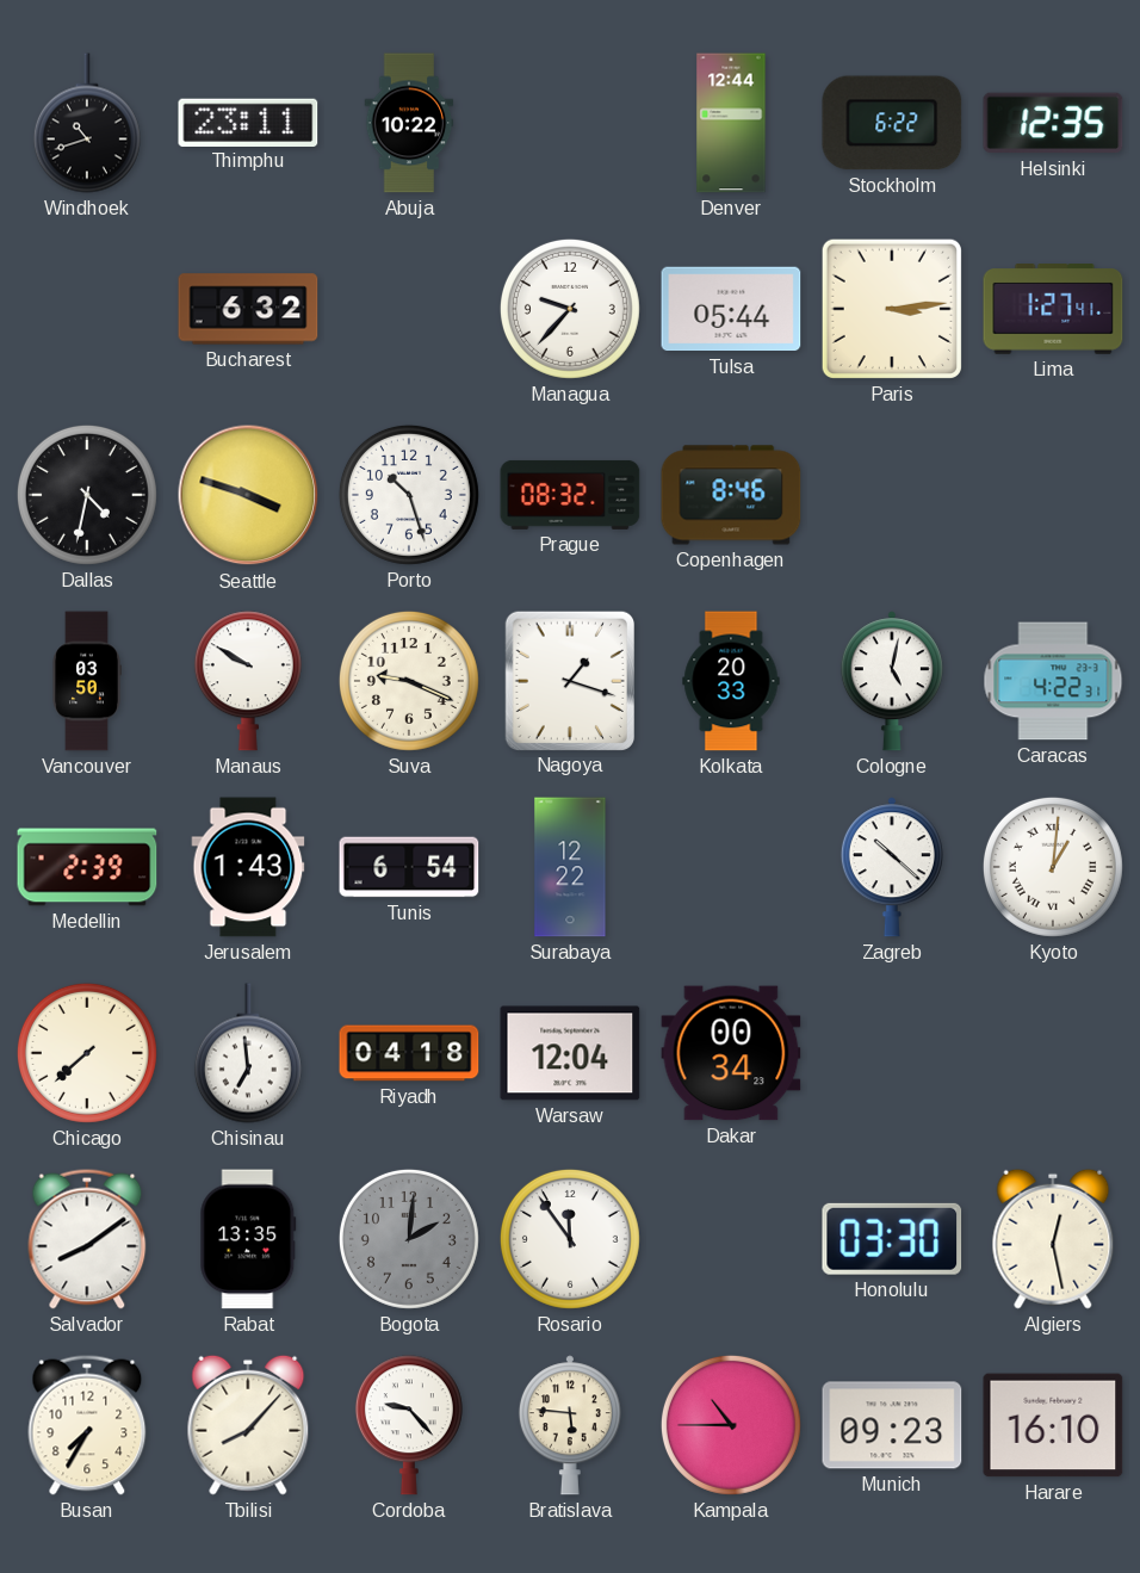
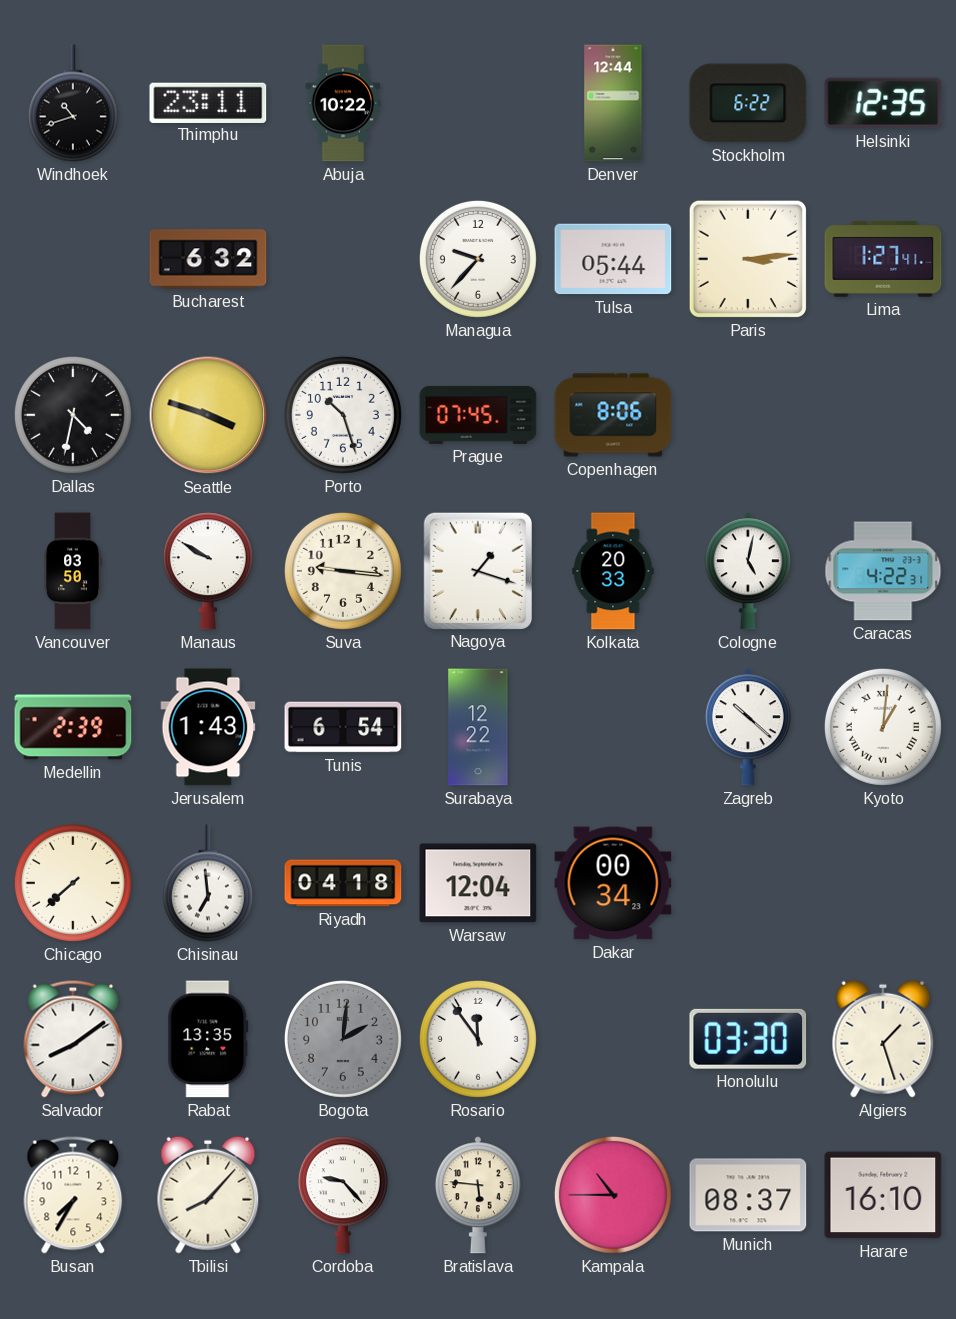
Prague: 08:32 -> 07:45 (478, 415)
Copenhagen: 8:46 -> 8:06 (613, 415)
Suva: 9:19 -> 9:16 (343, 571)
Algiers: 12:28 -> 1:27 (883, 1039)
Munich: 09:23 -> 08:37 (748, 1195)
